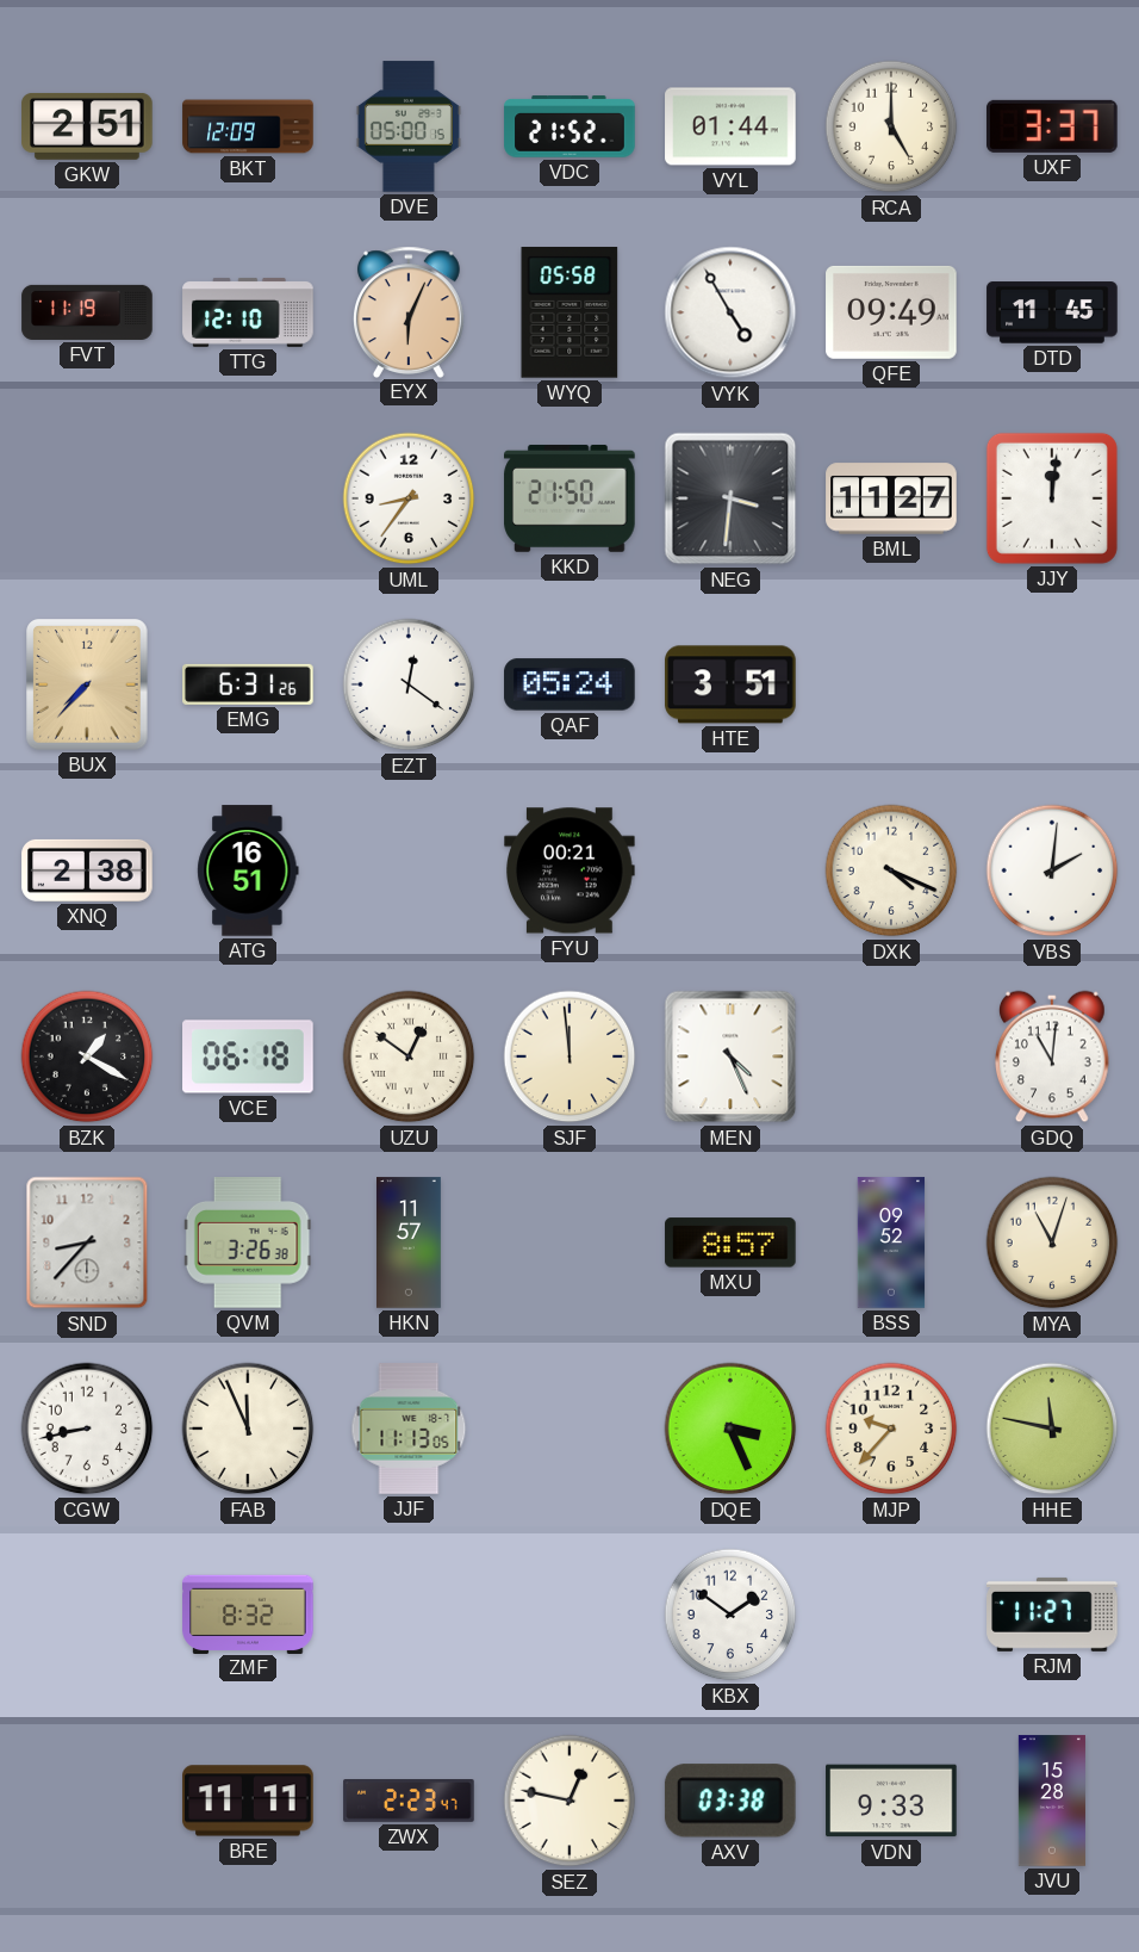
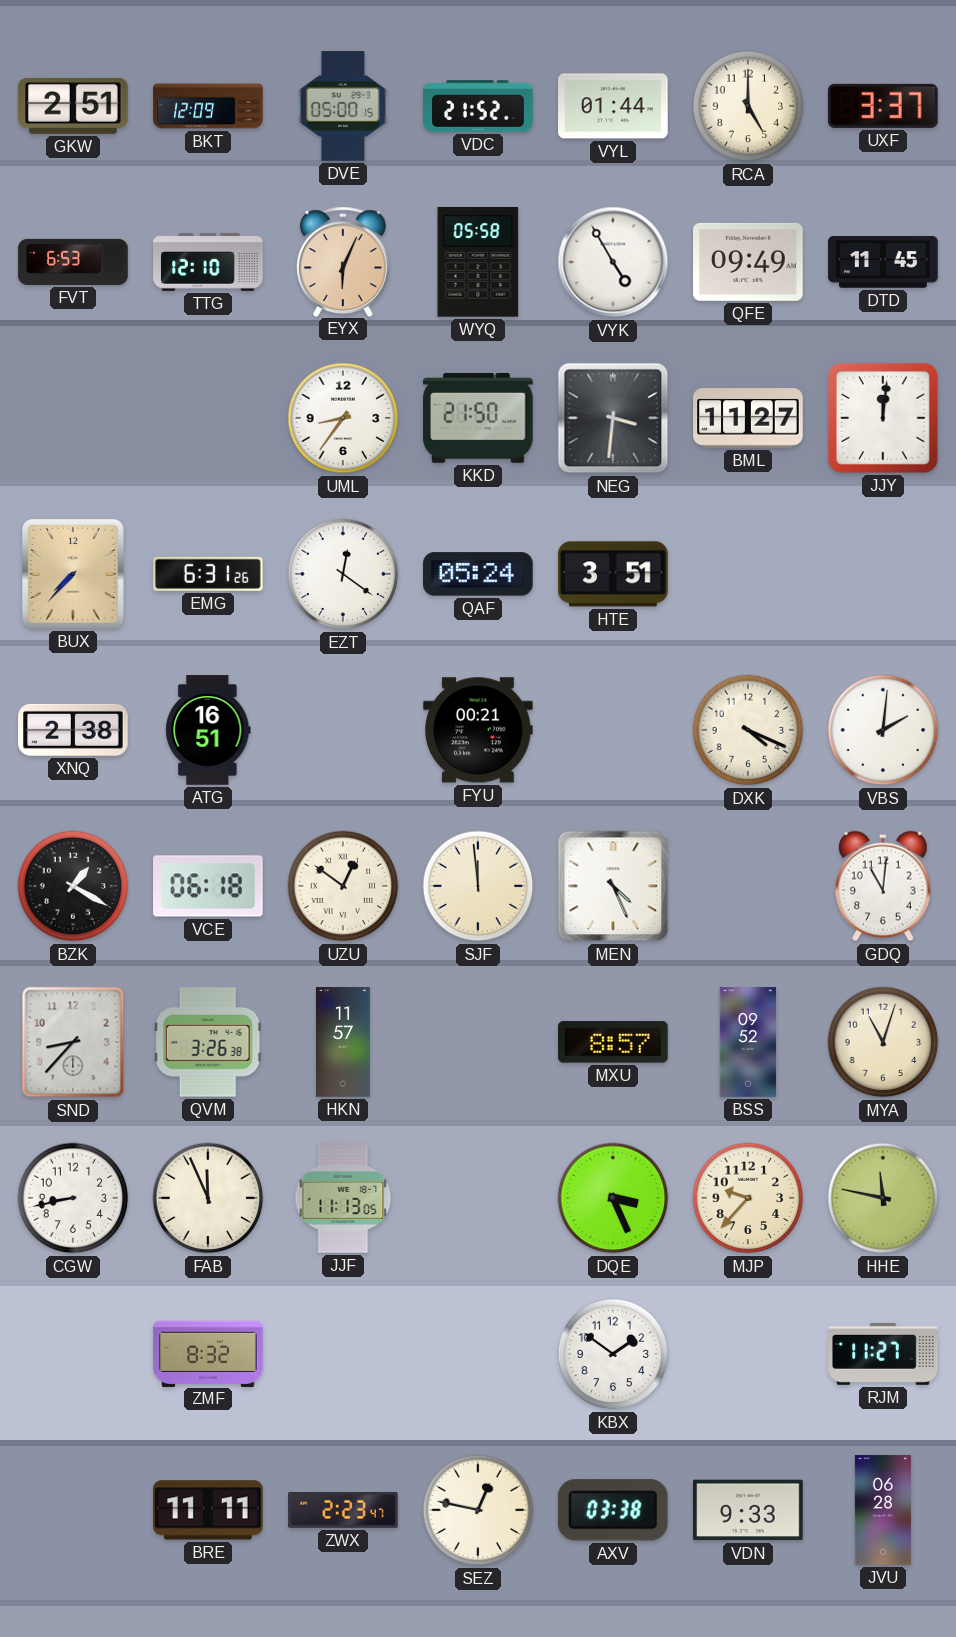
FVT: 11:19 -> 6:53 (73, 262)
JVU: 15:28 -> 06:28 (883, 1510)
